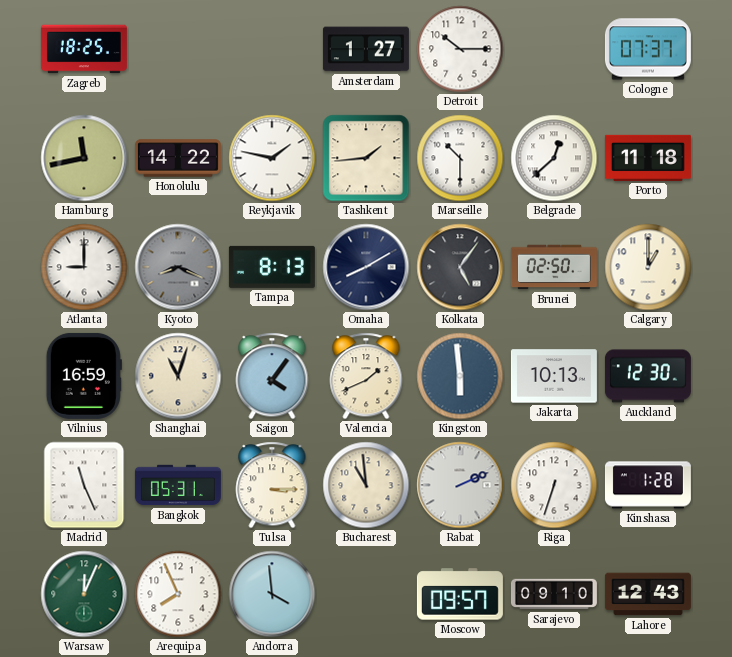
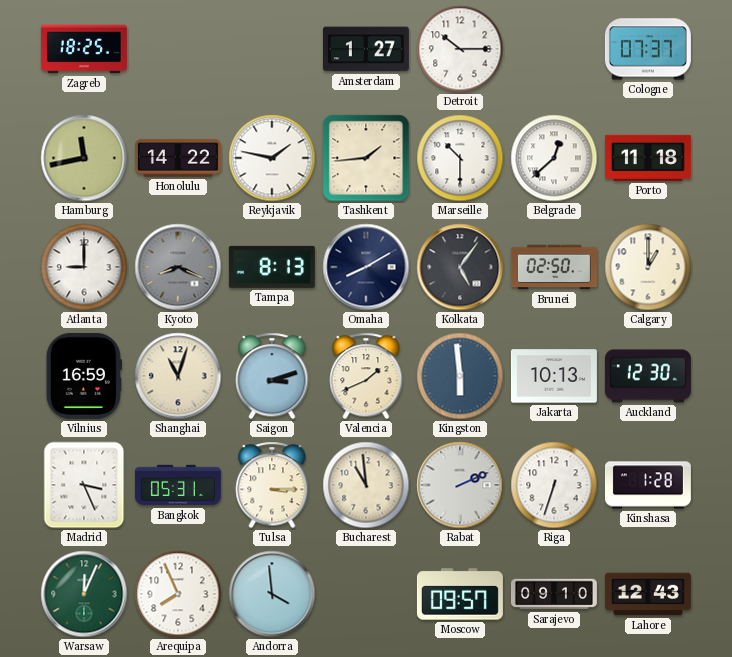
Saigon: 4:06 -> 3:12 (272, 376)
Madrid: 11:26 -> 3:26 (84, 485)
